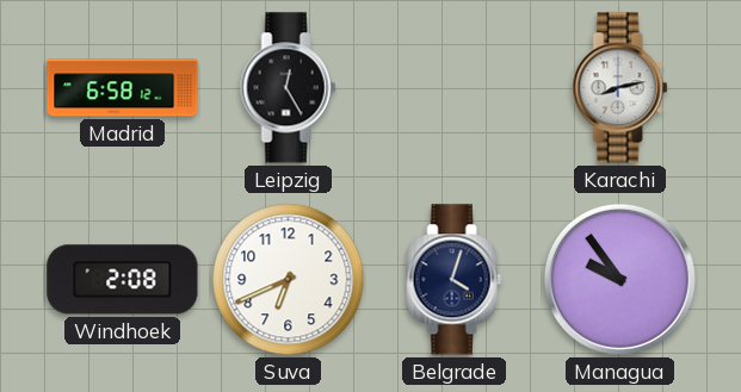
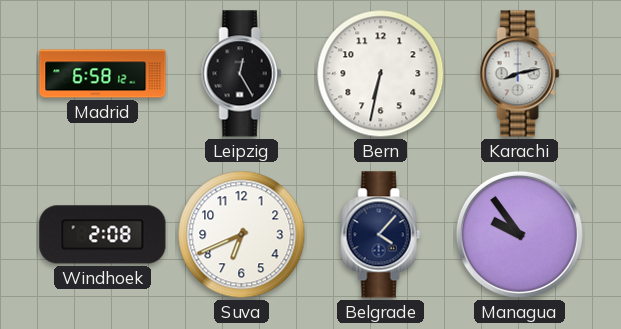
Bern: none -> 6:32 (381, 74)
Belgrade: 4:03 -> 4:07 (381, 235)
